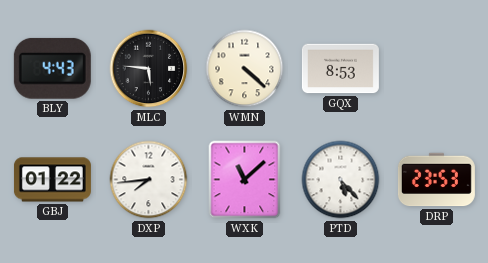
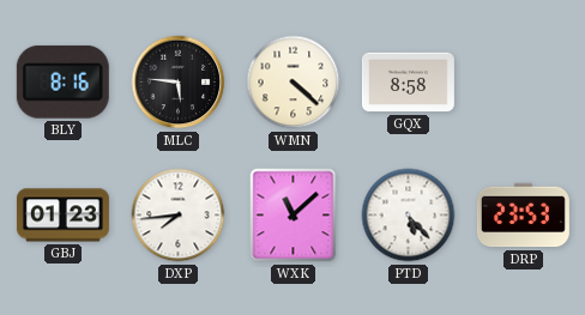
BLY: 4:43 -> 8:16 (62, 81)
GQX: 8:53 -> 8:58 (408, 83)
GBJ: 01:22 -> 01:23 (62, 216)
